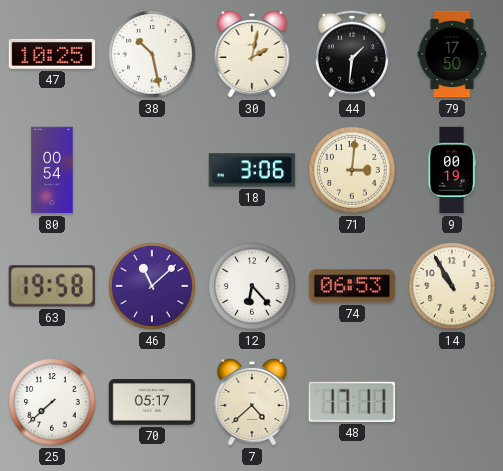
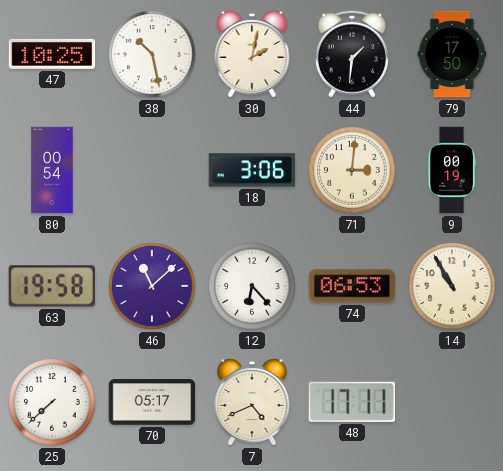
7: 4:38 -> 4:41 (252, 402)
